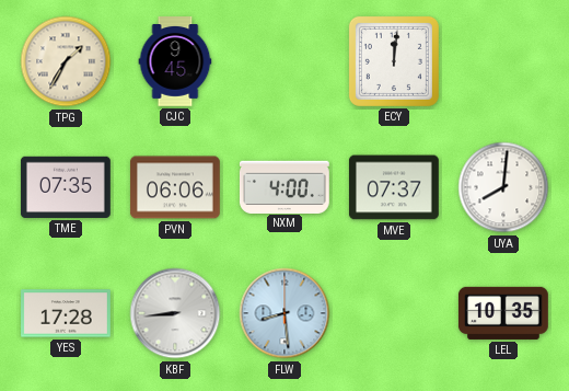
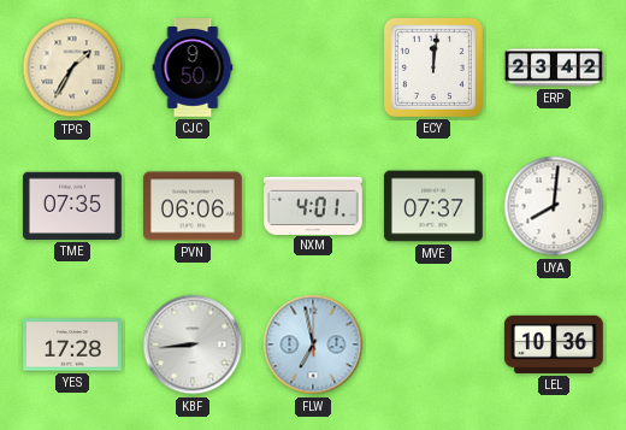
CJC: 9:45 -> 9:50 (193, 69)
ERP: none -> 23:42 (555, 67)
NXM: 4:00 -> 4:01 (313, 205)
FLW: 8:29 -> 6:58 (313, 344)
LEL: 10:35 -> 10:36 (554, 344)
